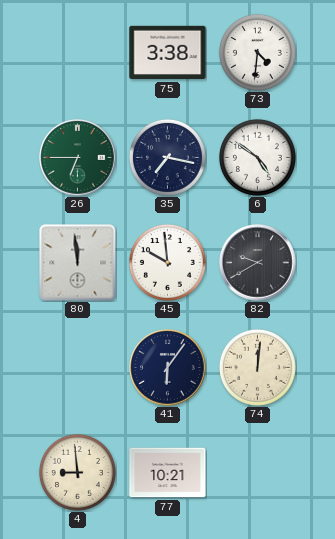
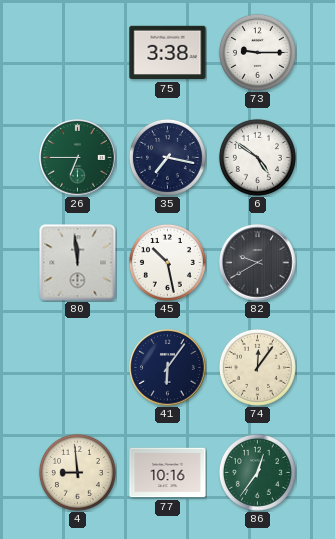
73: 4:31 -> 9:15 (257, 52)
45: 9:59 -> 10:28 (167, 262)
74: 12:01 -> 12:06 (257, 367)
77: 10:21 -> 10:16 (168, 473)
86: none -> 12:36 (257, 472)
